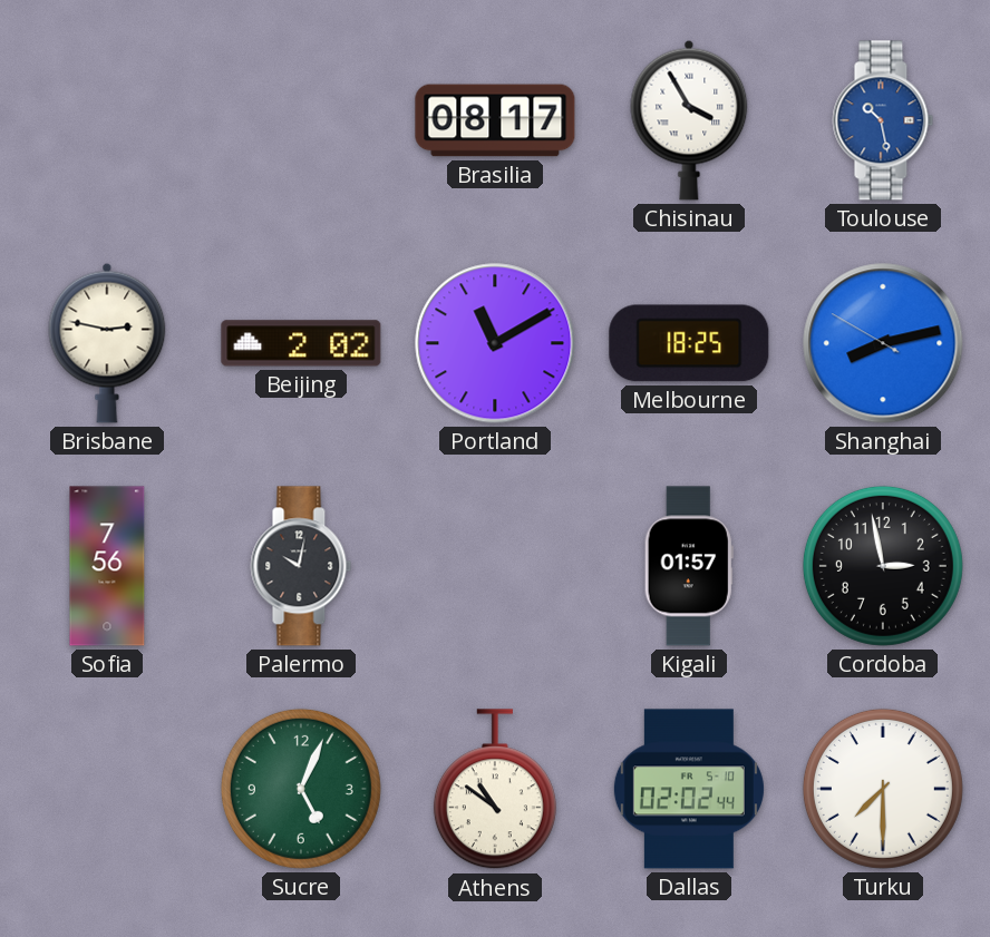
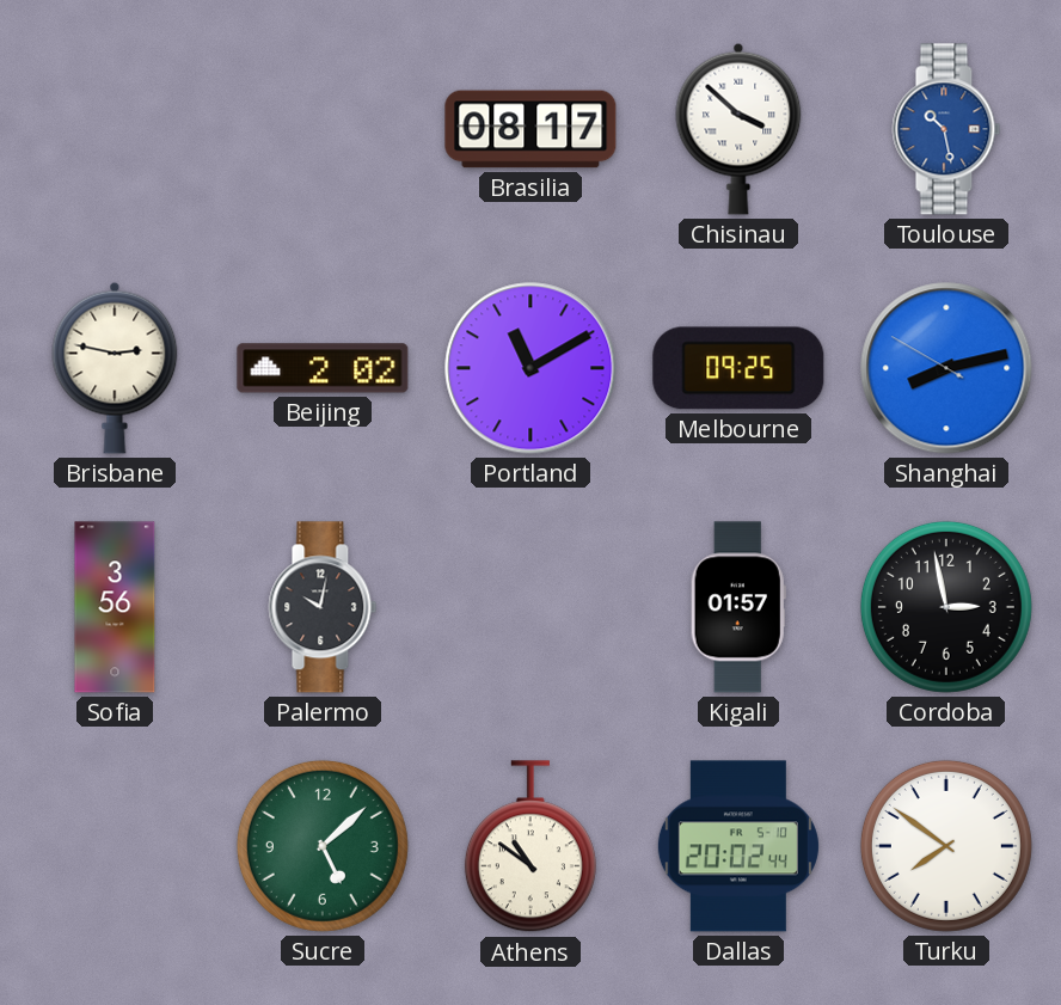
Chisinau: 3:55 -> 3:52 (738, 129)
Melbourne: 18:25 -> 09:25 (738, 368)
Sofia: 7:56 -> 3:56 (115, 607)
Sucre: 5:04 -> 5:08 (323, 846)
Dallas: 02:02 -> 20:02 (738, 846)
Turku: 7:30 -> 7:51 (946, 846)
